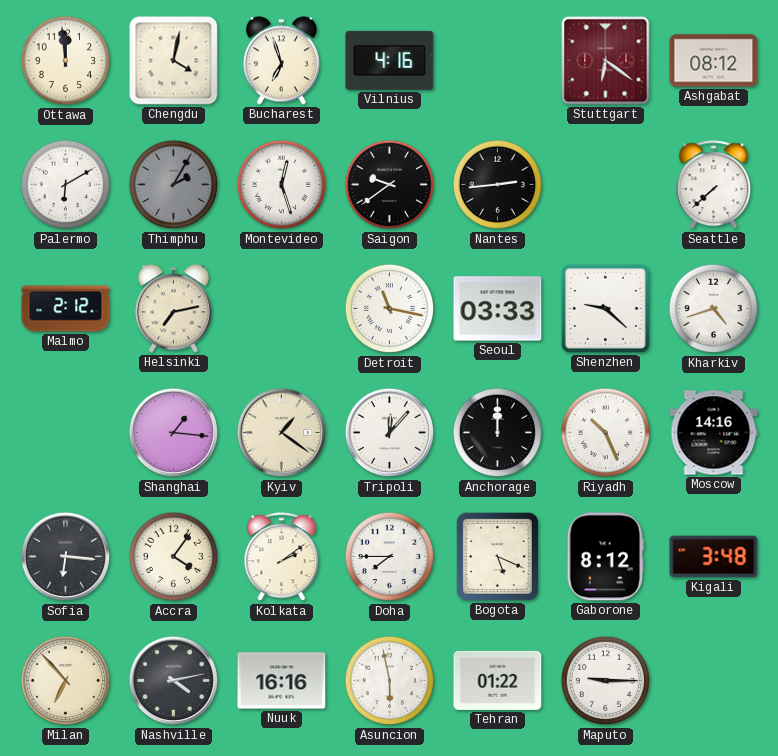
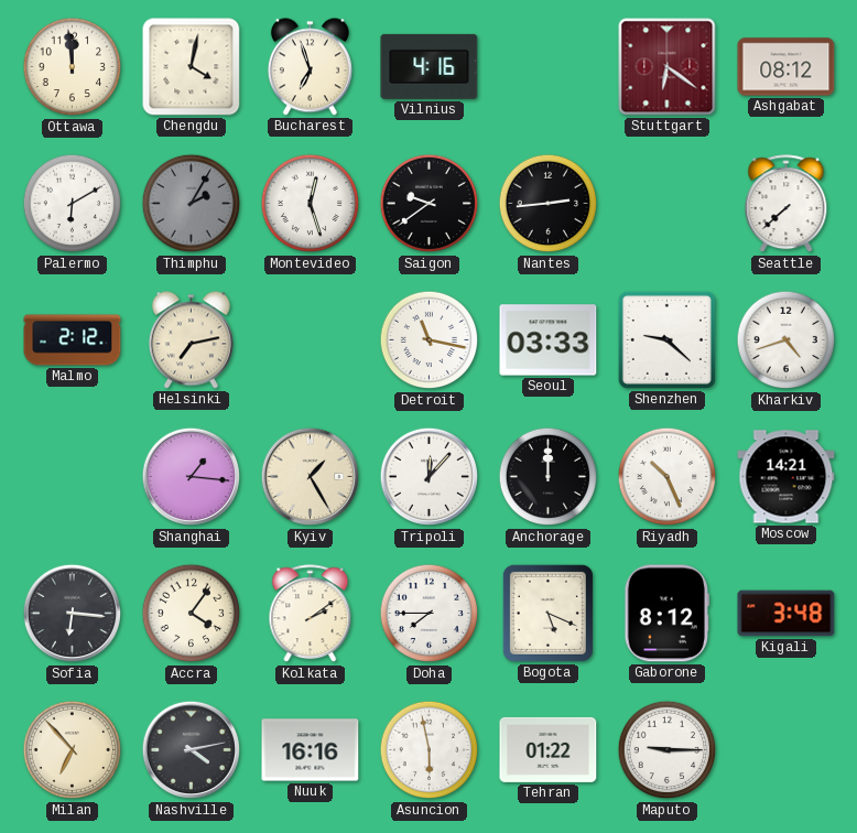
Kyiv: 1:21 -> 1:25 (311, 477)
Moscow: 14:16 -> 14:21 (787, 477)
